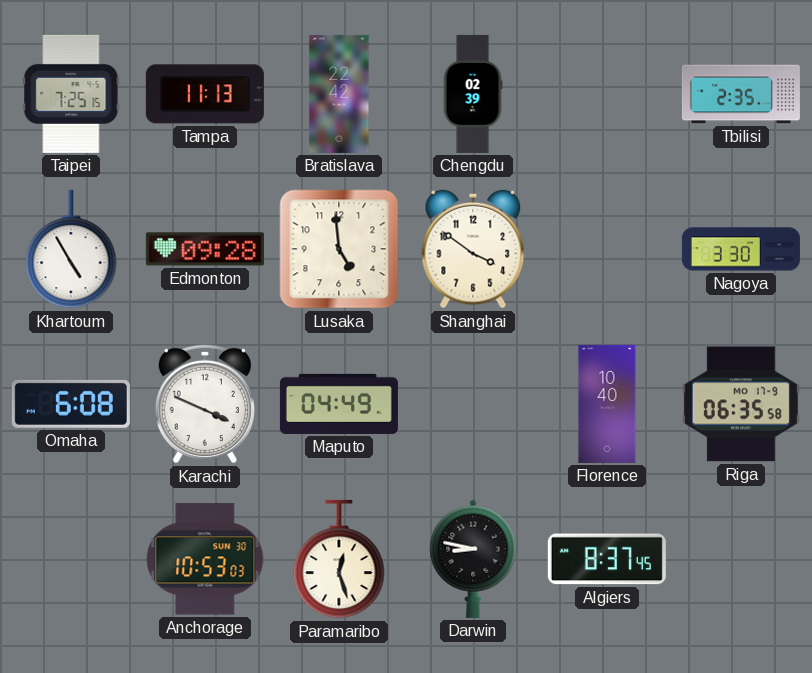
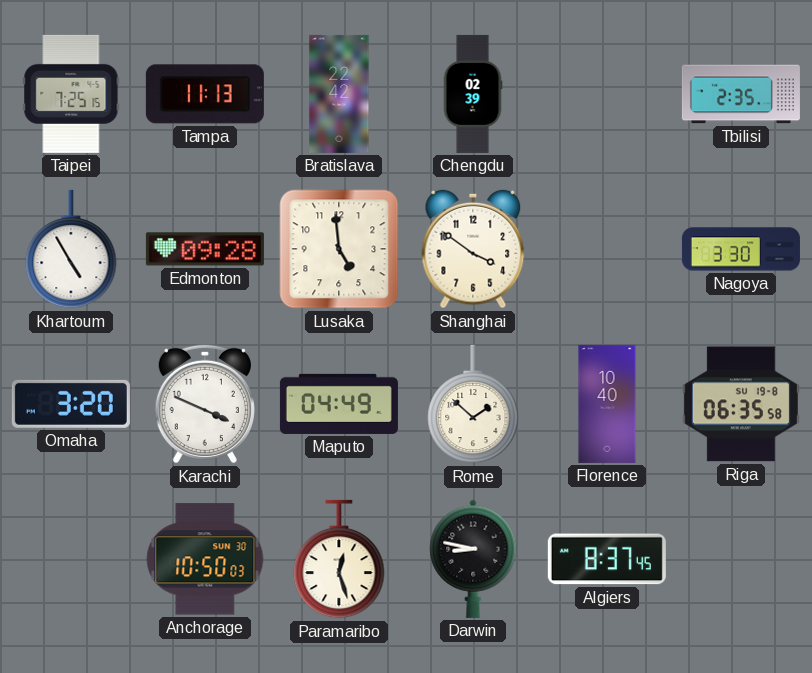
Omaha: 6:08 -> 3:20 (71, 404)
Rome: none -> 1:52 (473, 404)
Riga date: MO 17-9 -> SU 19-8 (741, 404)
Anchorage: 10:53 -> 10:50 (205, 559)
